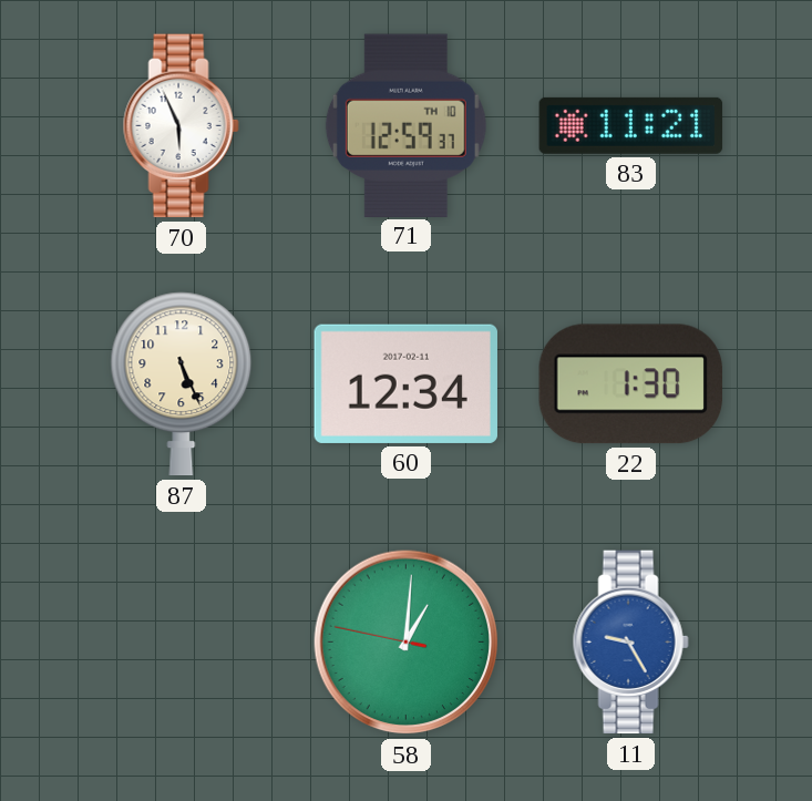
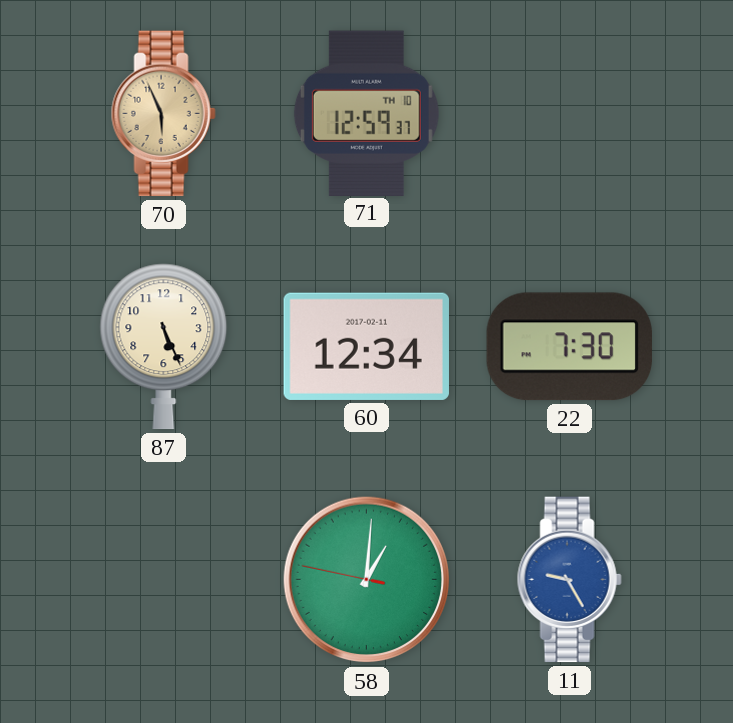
70 dial: white -> champagne (163, 114)
83: 11:21 -> none (631, 125)
22: 1:30 -> 7:30 (569, 347)
